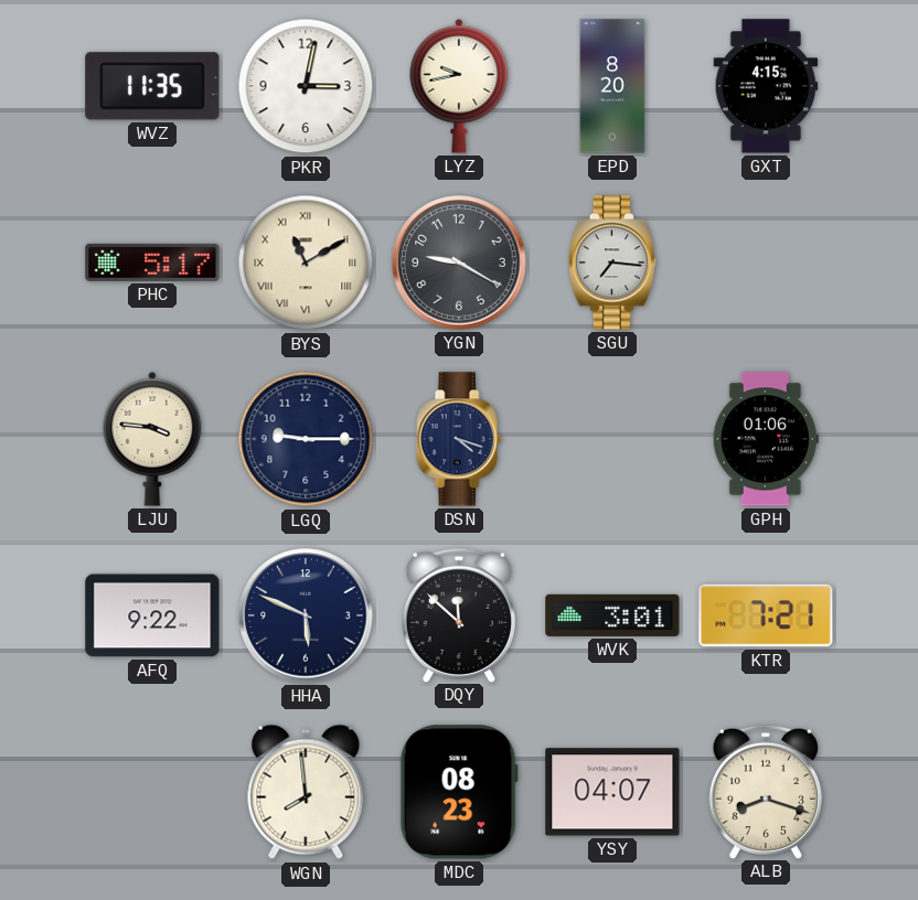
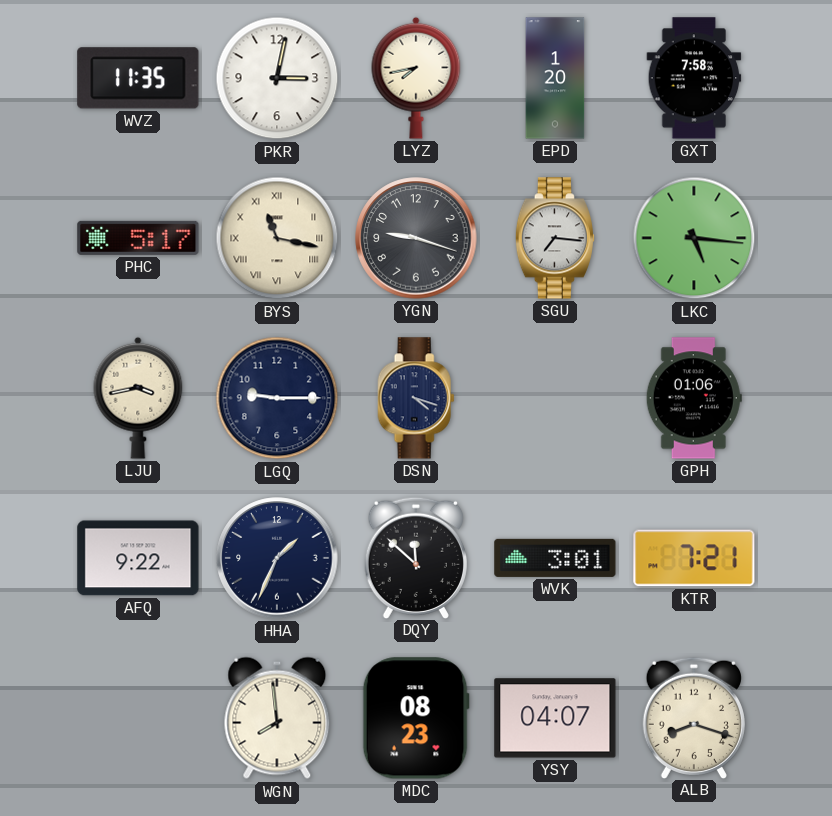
LYZ: 9:43 -> 7:43 (416, 78)
EPD: 8:20 -> 1:20 (555, 78)
GXT: 4:15 -> 7:58 (694, 78)
BYS: 11:10 -> 11:17 (277, 238)
YGN: 9:20 -> 9:18 (416, 238)
LKC: none -> 5:16 (694, 238)
LJU: 3:46 -> 3:43 (138, 398)
HHA: 5:49 -> 1:34 (277, 558)
